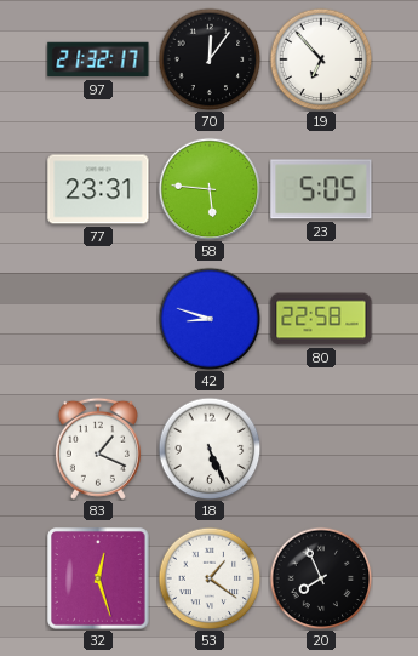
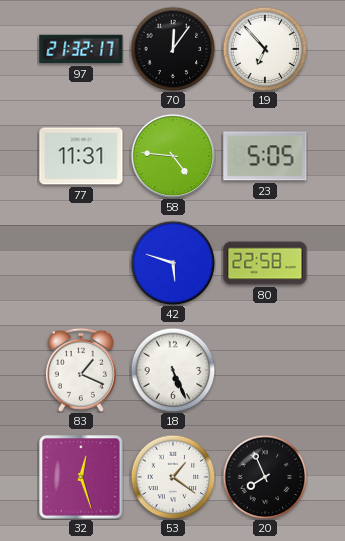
77: 23:31 -> 11:31 (81, 156)
58: 5:46 -> 4:46 (173, 156)
42: 8:48 -> 5:48 (173, 263)
